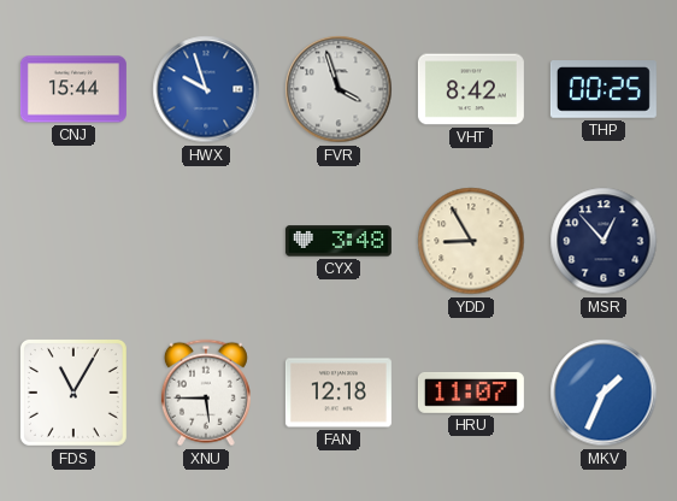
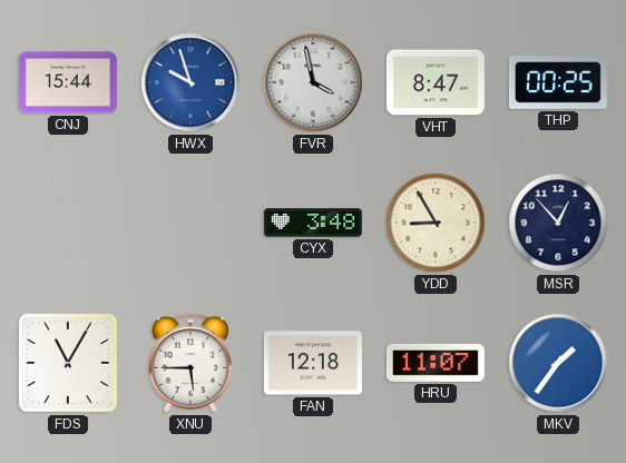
FVR: 3:57 -> 3:58 (313, 82)
VHT: 8:42 -> 8:47 (436, 82)
MKV: 1:34 -> 1:36 (558, 363)
